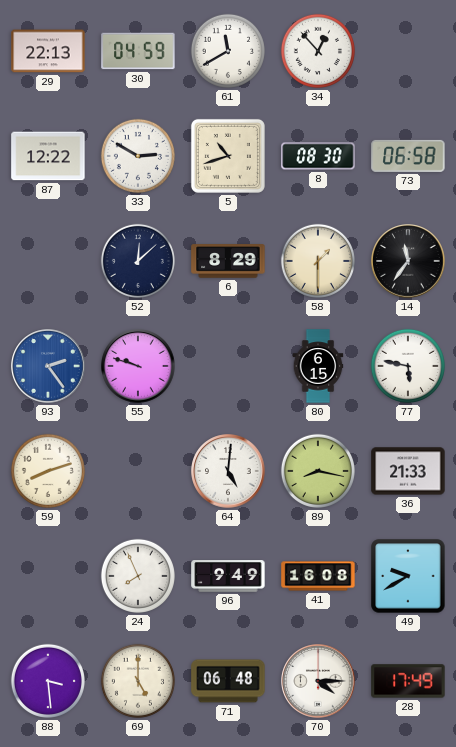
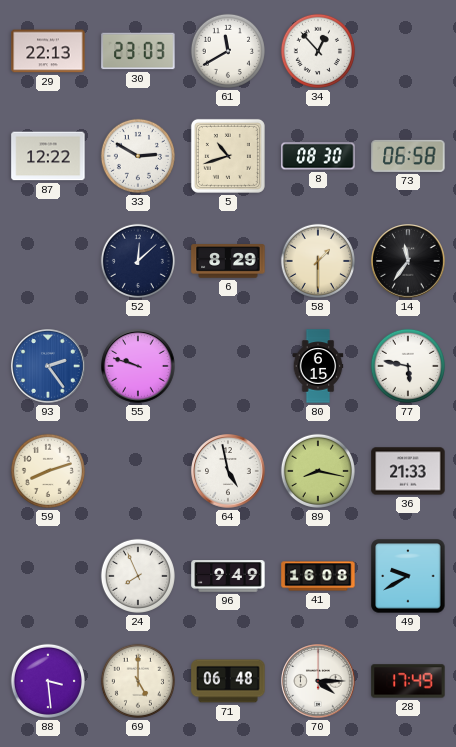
30: 04:59 -> 23:03 (138, 51)
64: 5:01 -> 4:58 (228, 471)
